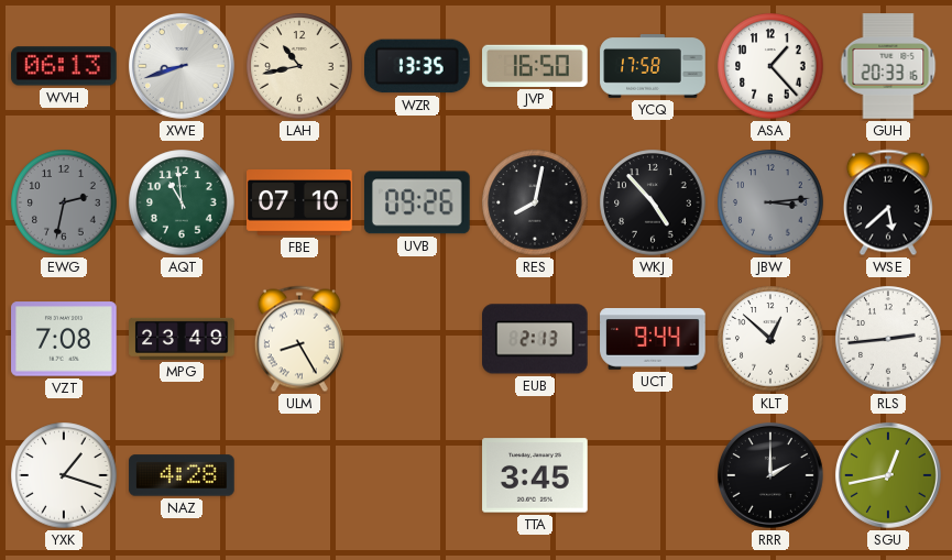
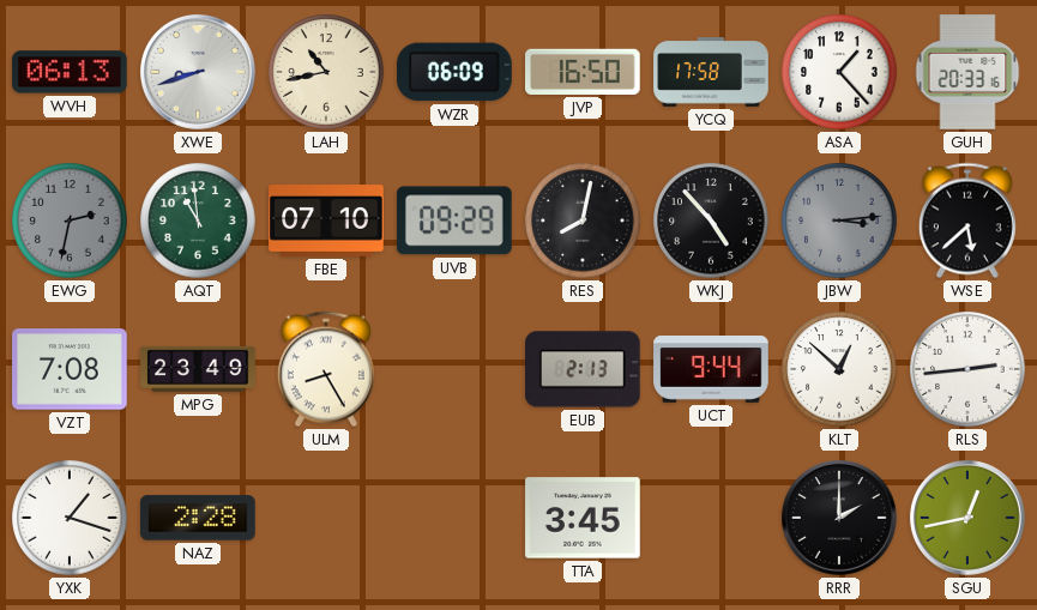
WZR: 13:35 -> 06:09 (456, 72)
UVB: 09:26 -> 09:29 (454, 221)
NAZ: 4:28 -> 2:28 (198, 518)
